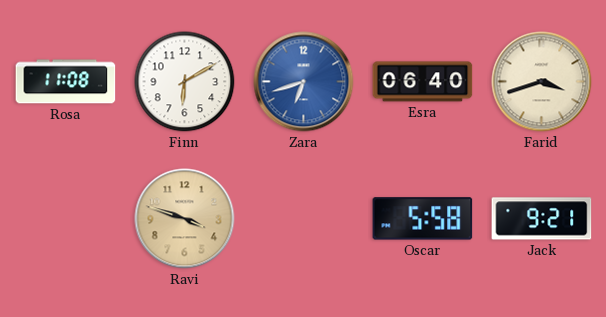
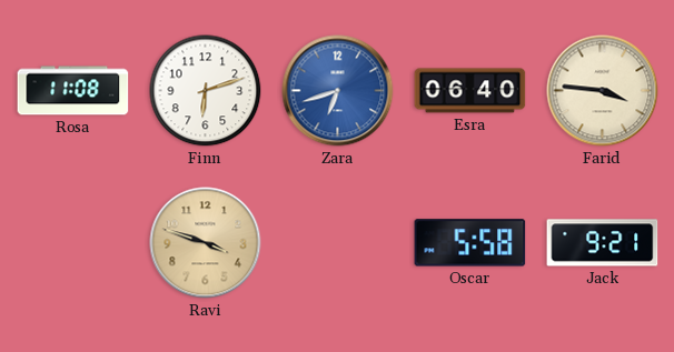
Finn: 6:10 -> 6:12 (206, 91)
Farid: 3:42 -> 3:46 (603, 91)
